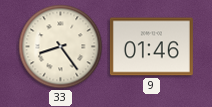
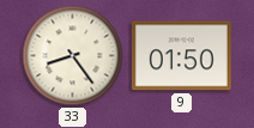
9: 01:46 -> 01:50 (181, 56)
